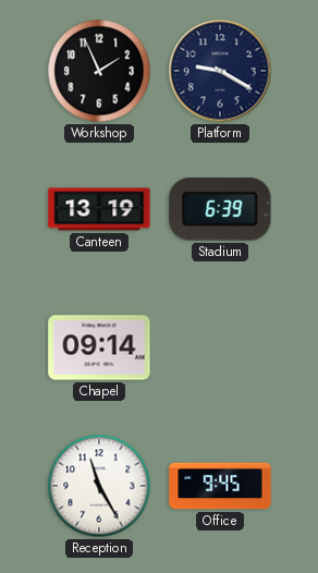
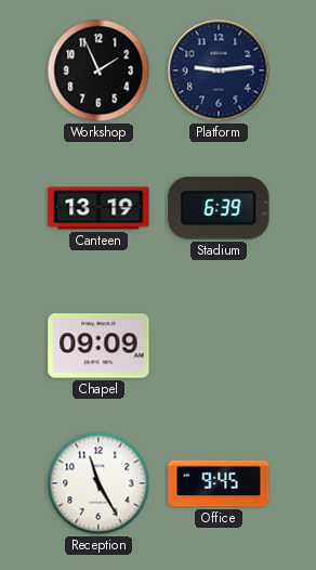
Platform: 9:20 -> 9:14 (219, 70)
Chapel: 09:14 -> 09:09 (98, 346)
